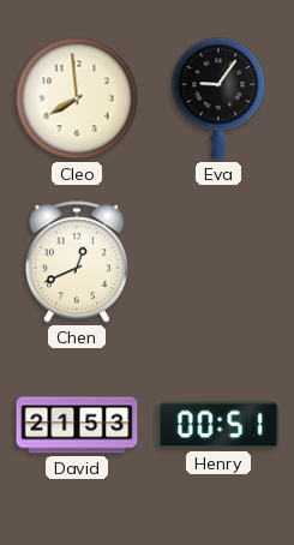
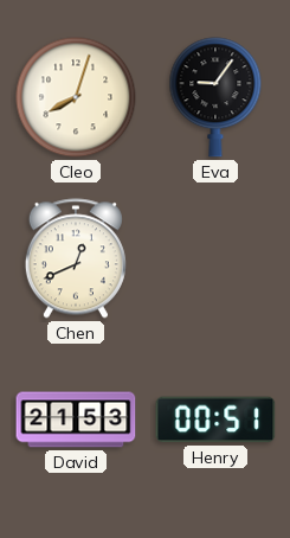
Cleo: 7:59 -> 8:03 (76, 97)
